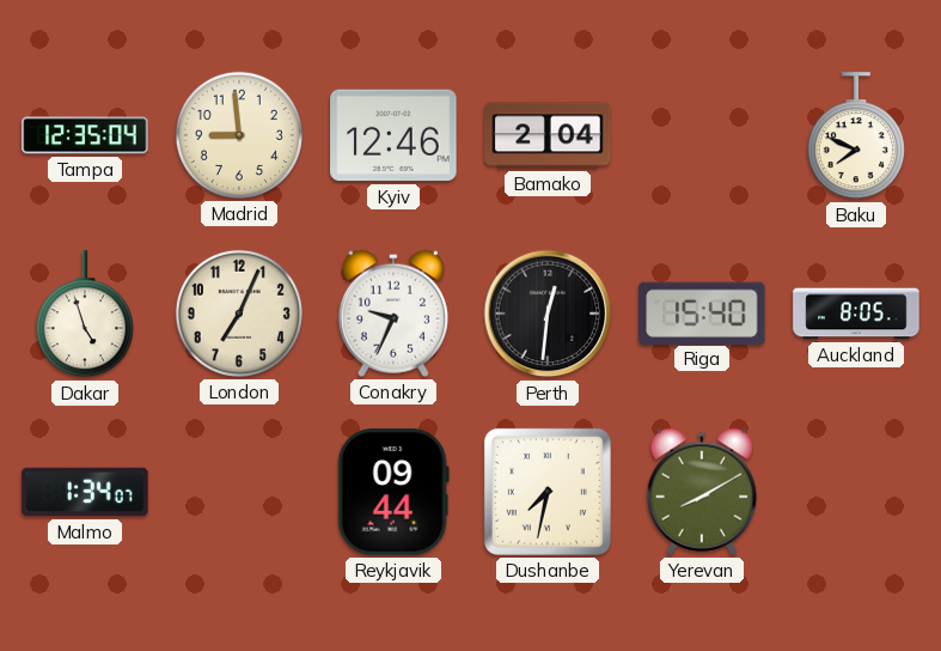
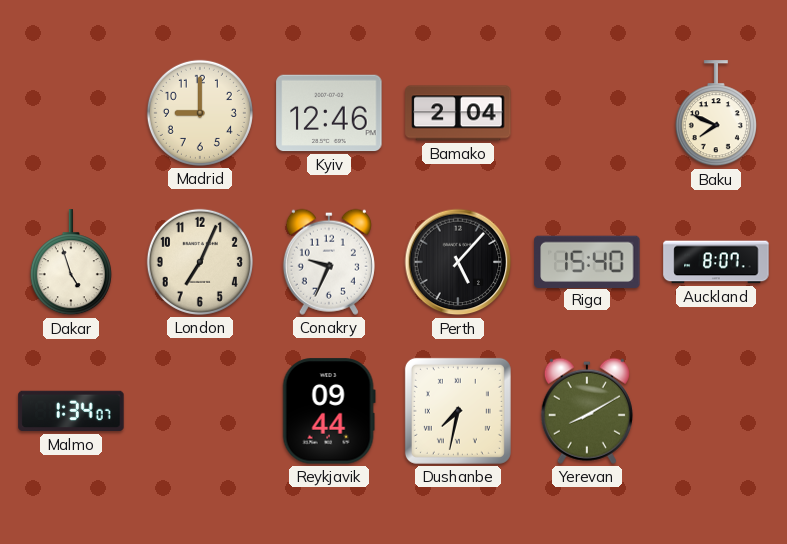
Tampa: 12:35 -> none (85, 135)
Madrid: 8:59 -> 9:00 (200, 113)
Perth: 12:31 -> 5:07 (458, 262)
Auckland: 8:05 -> 8:07 (716, 262)
